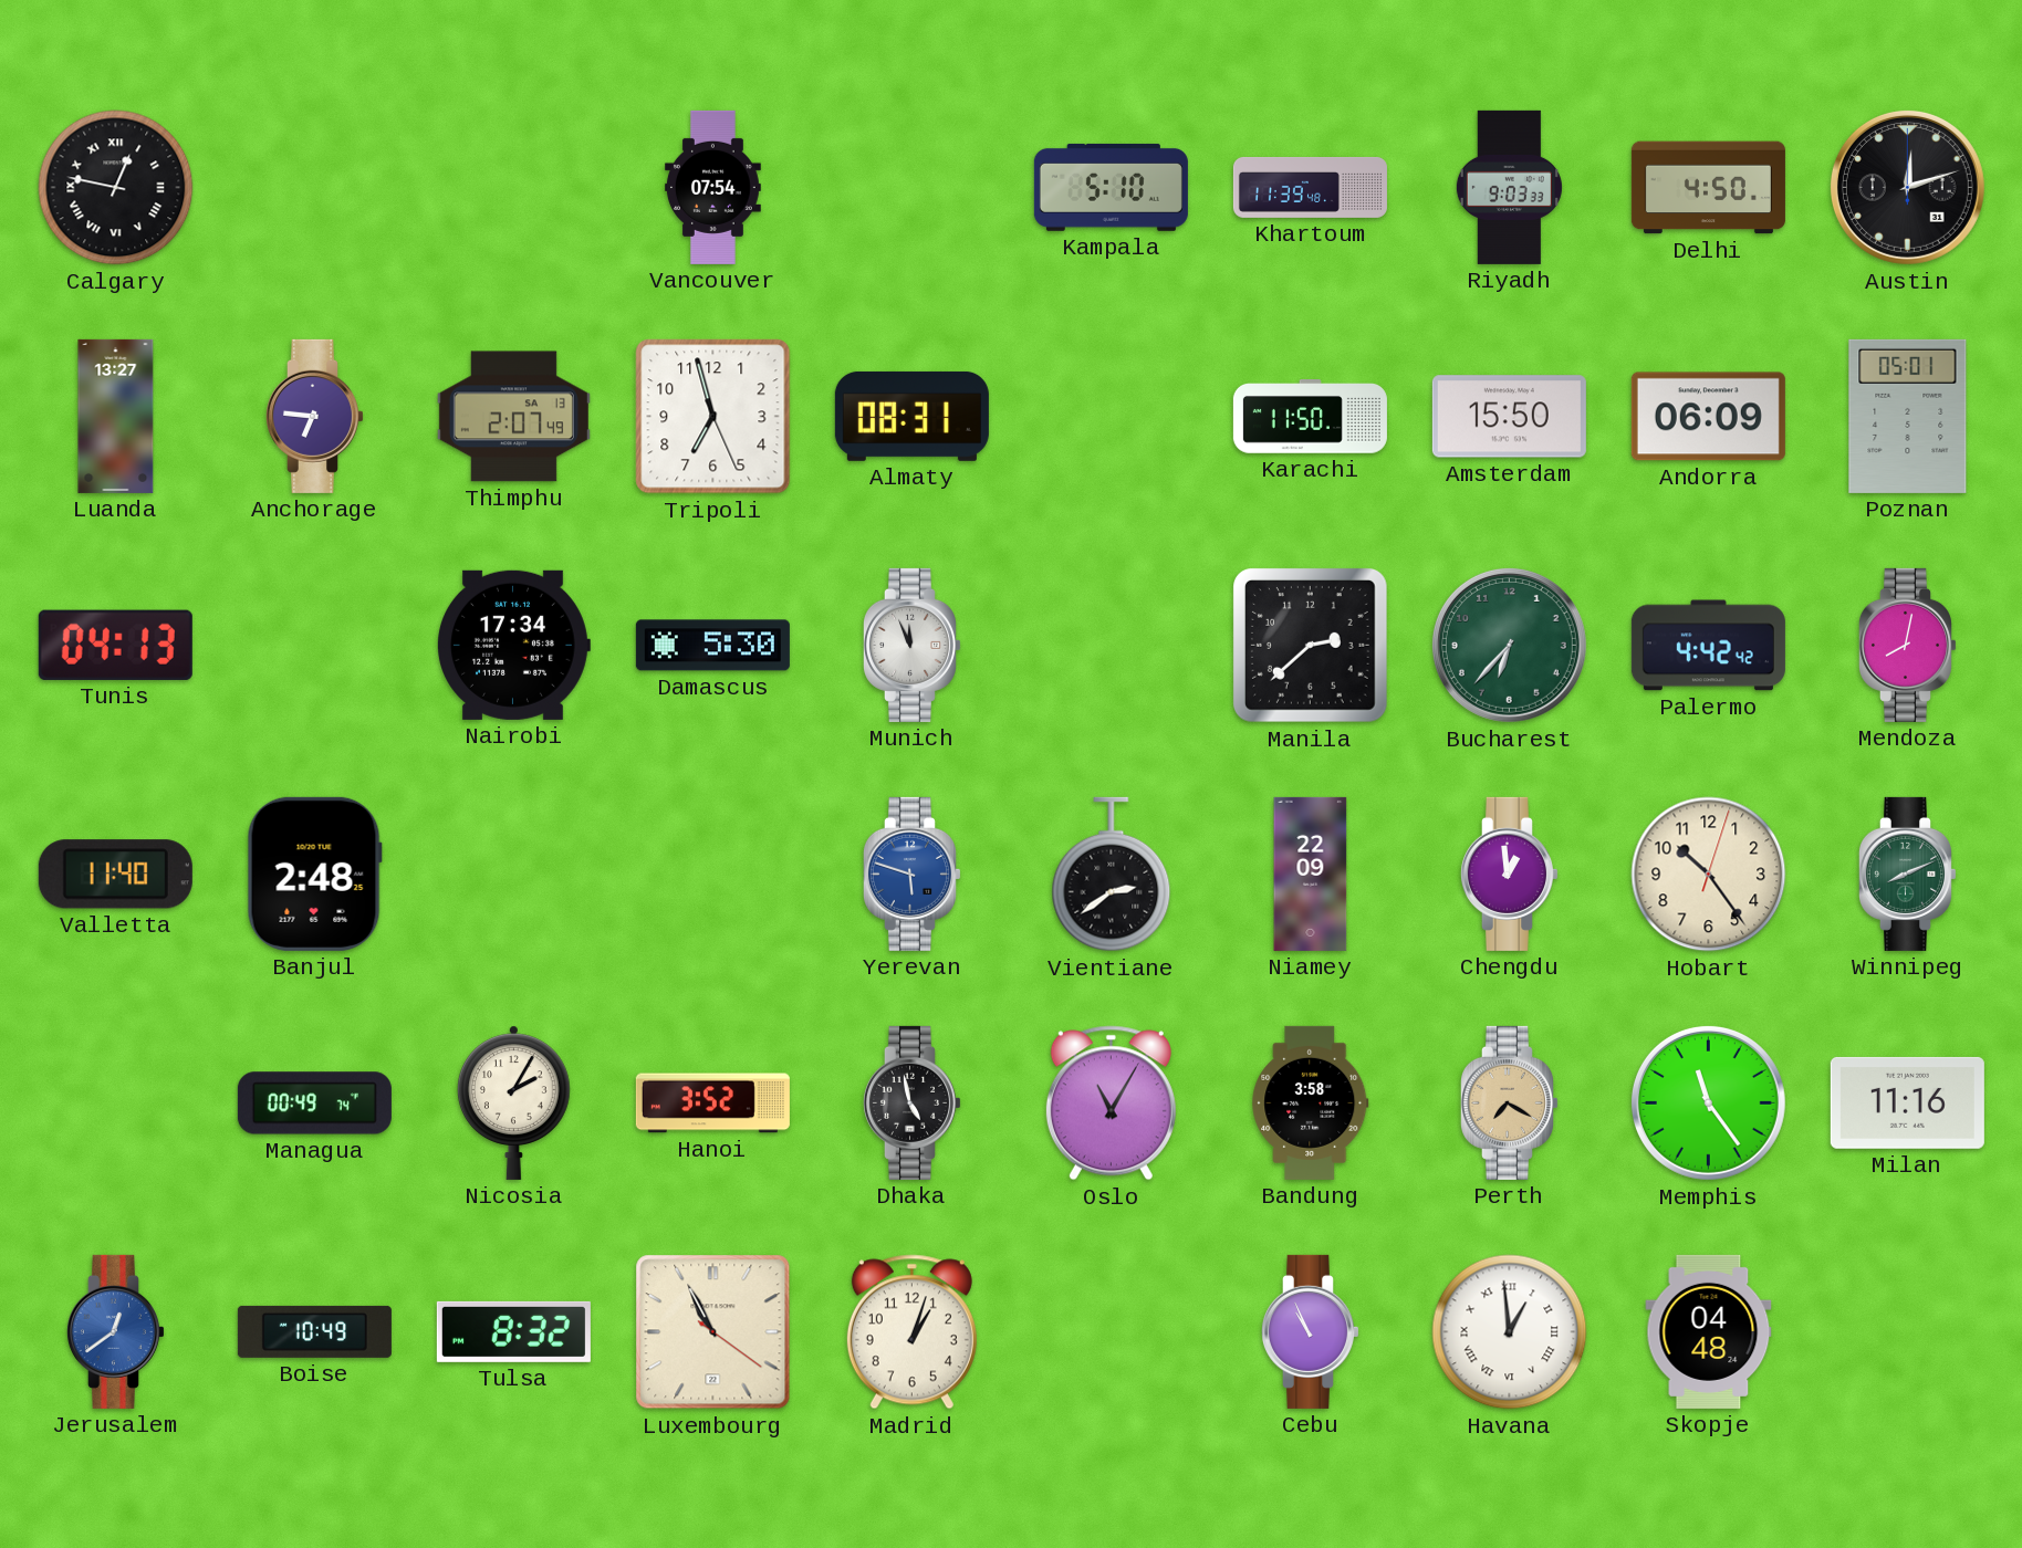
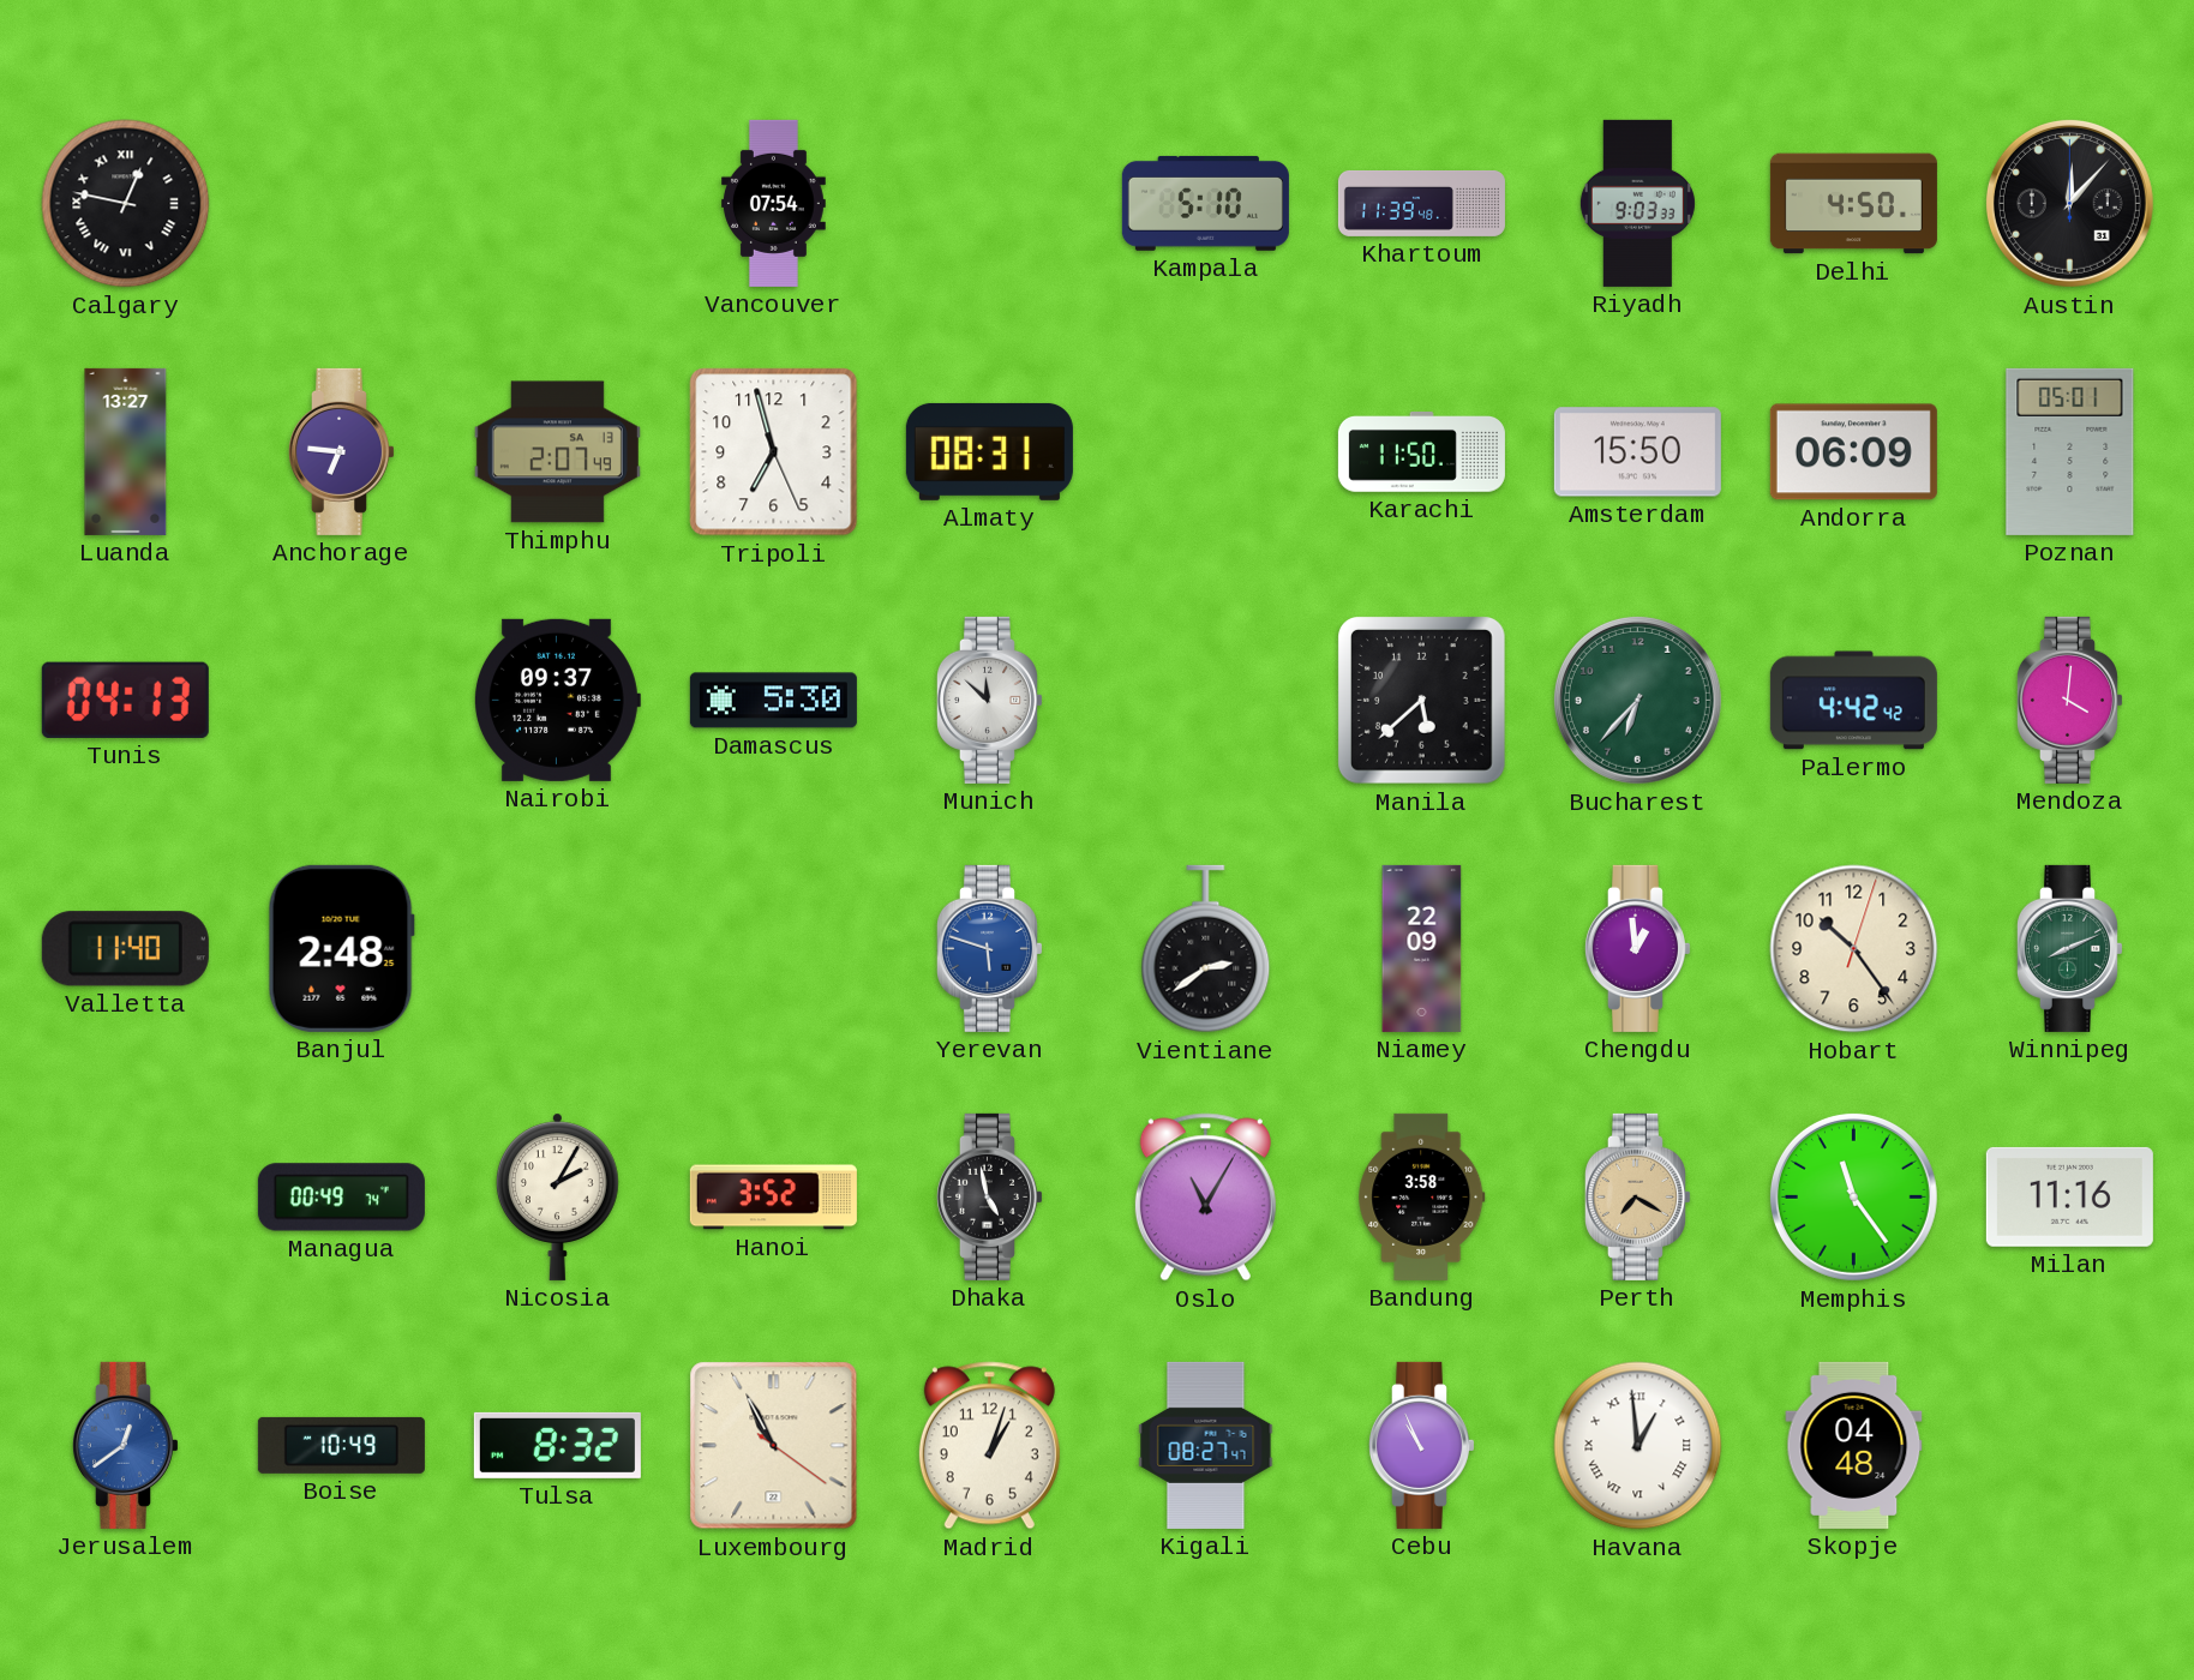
Austin: 12:12 -> 12:07 (2069, 203)
Nairobi: 17:34 -> 09:37 (558, 700)
Munich: 11:56 -> 11:52 (989, 700)
Manila: 2:38 -> 5:38 (1422, 701)
Mendoza: 8:02 -> 4:01 (2069, 700)
Kigali: none -> 08:27 (1206, 1445)
